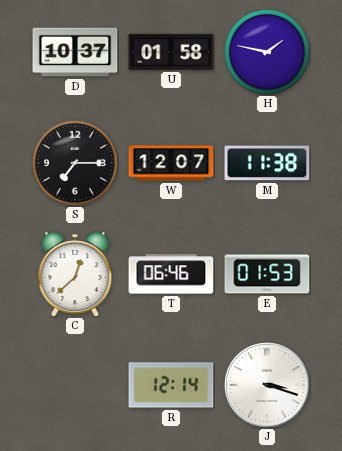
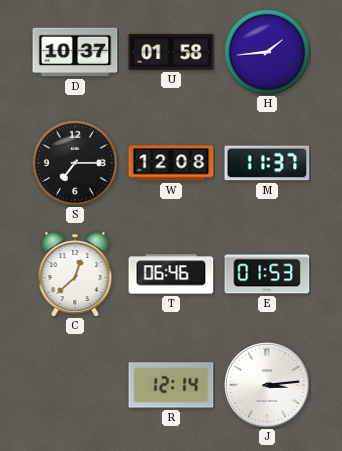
H: 1:47 -> 1:44 (267, 52)
W: 12:07 -> 12:08 (171, 163)
M: 11:38 -> 11:37 (267, 163)
J: 3:18 -> 3:14 (267, 385)
